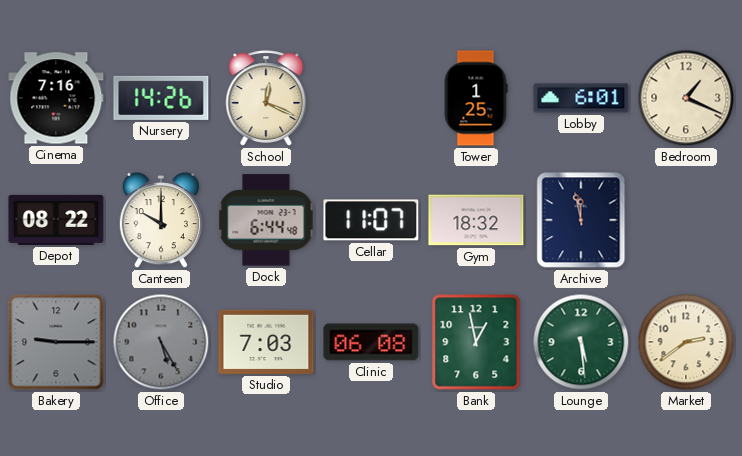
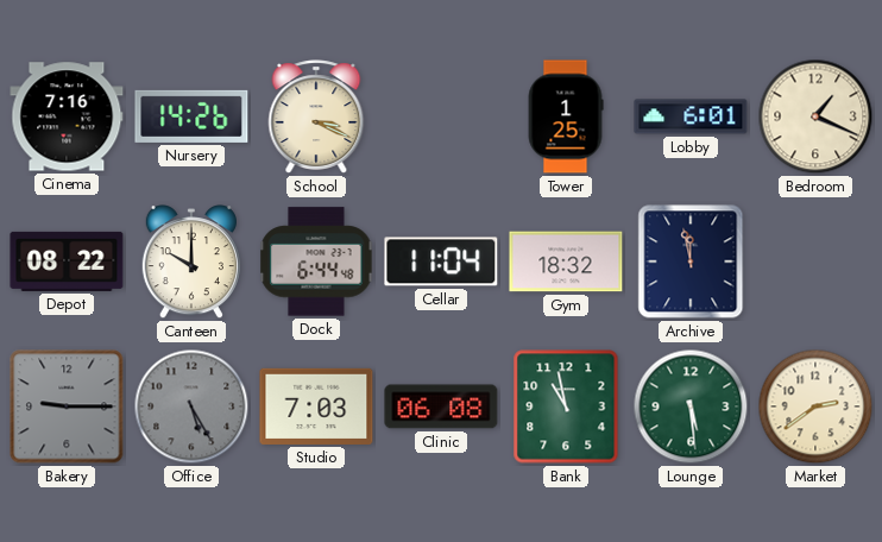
School: 12:19 -> 3:19 (316, 116)
Cellar: 11:07 -> 11:04 (441, 261)
Bank: 12:58 -> 10:58 (566, 406)
